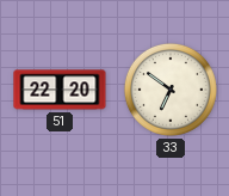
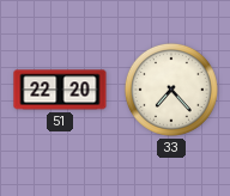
33: 6:51 -> 7:23 (171, 90)
